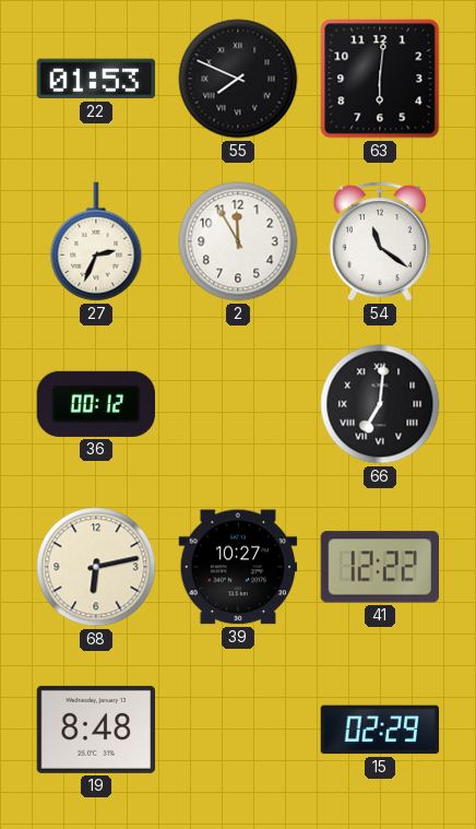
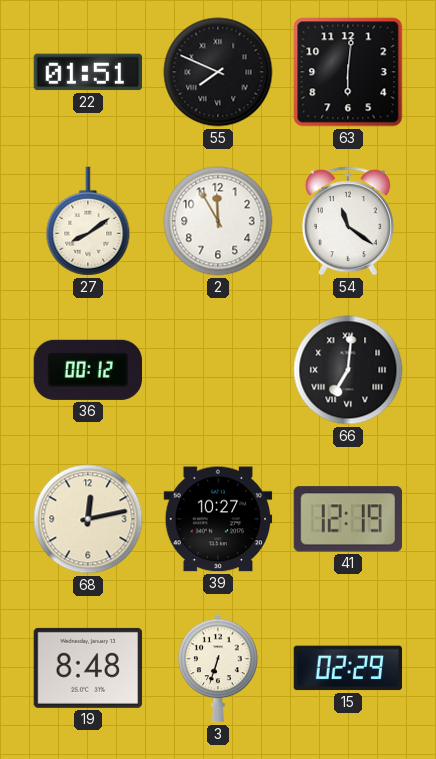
22: 01:53 -> 01:51 (88, 72)
27: 2:34 -> 8:09 (88, 221)
68: 6:13 -> 12:13 (88, 519)
41: 12:22 -> 12:19 (348, 519)
3: none -> 6:33 (218, 668)
